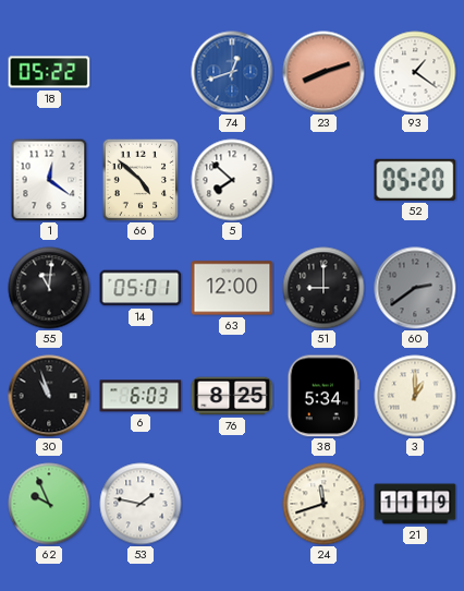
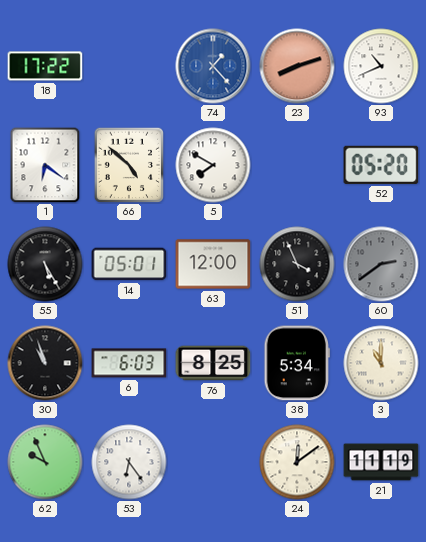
18: 05:22 -> 17:22 (45, 66)
74: 12:42 -> 1:23 (213, 66)
93: 1:21 -> 10:41 (381, 66)
1: 12:21 -> 6:21 (45, 165)
5: 7:52 -> 7:50 (213, 165)
55: 11:01 -> 5:25 (45, 264)
51: 9:00 -> 3:56 (297, 264)
3: 1:00 -> 11:00 (381, 363)
53: 1:47 -> 6:24 (129, 462)
24: 11:42 -> 12:09 (297, 462)
